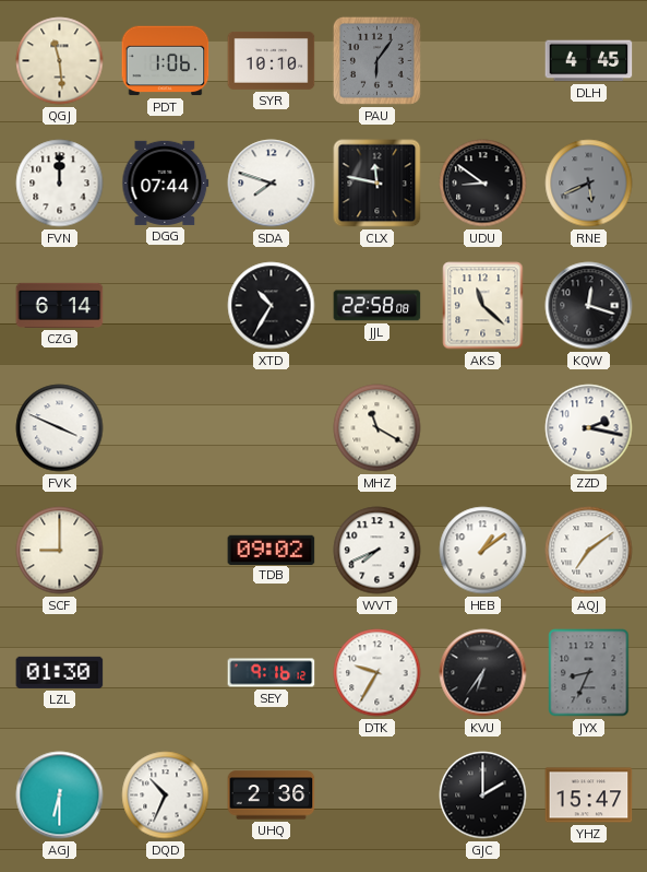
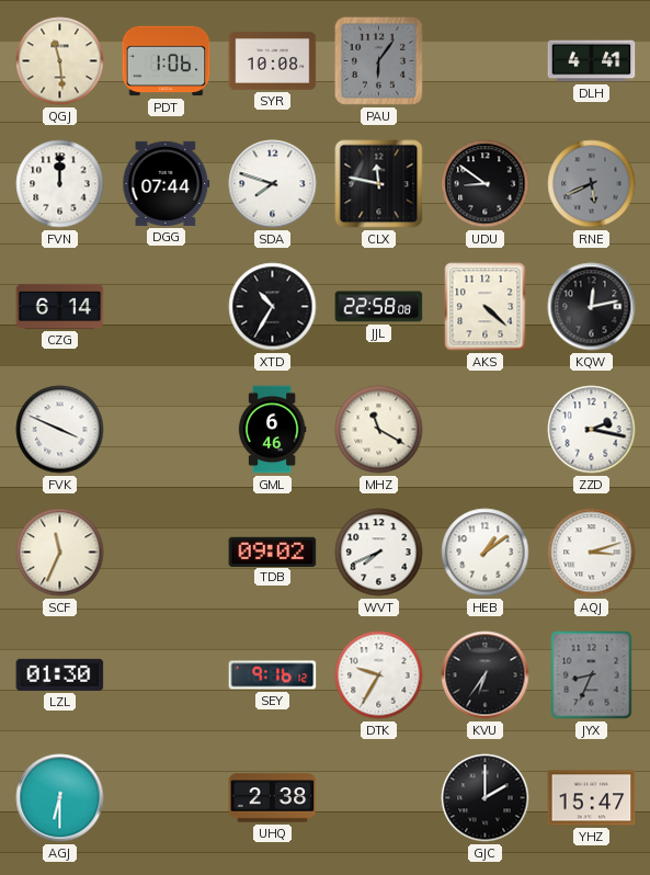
SYR: 10:10 -> 10:08 (273, 60)
DLH: 4:45 -> 4:41 (592, 61)
AKS: 11:22 -> 4:22 (486, 307)
KQW: 12:18 -> 12:13 (592, 307)
GML: none -> 6:46 (272, 430)
SCF: 9:00 -> 11:34 (60, 553)
AQJ: 7:09 -> 3:12 (592, 553)
DQD: 10:34 -> none (166, 796)
UHQ: 2:36 -> 2:38 (273, 798)
